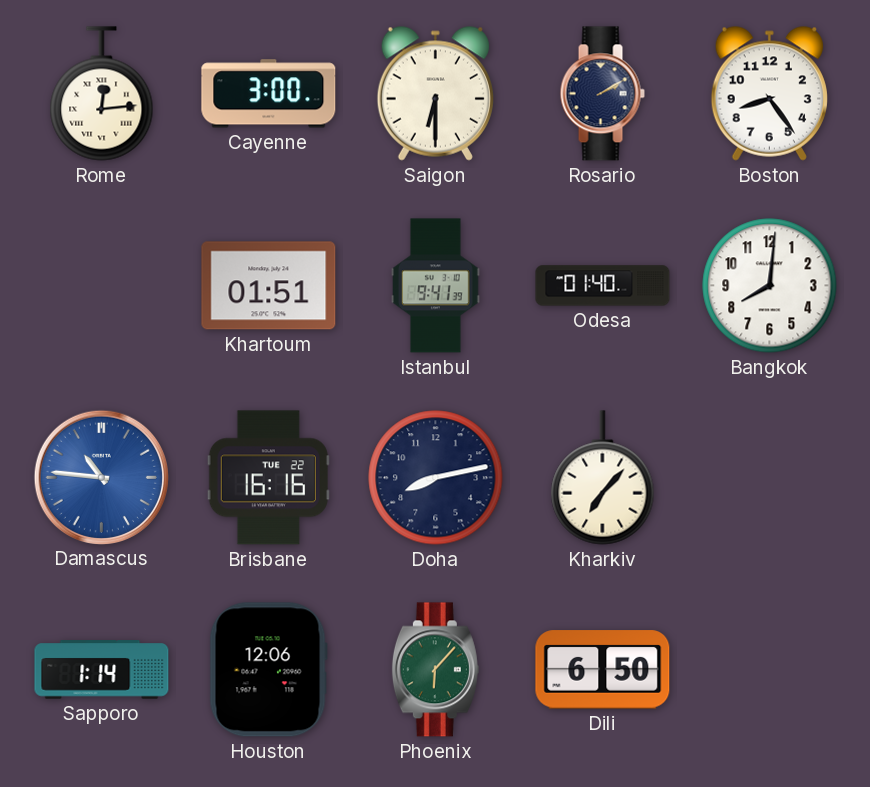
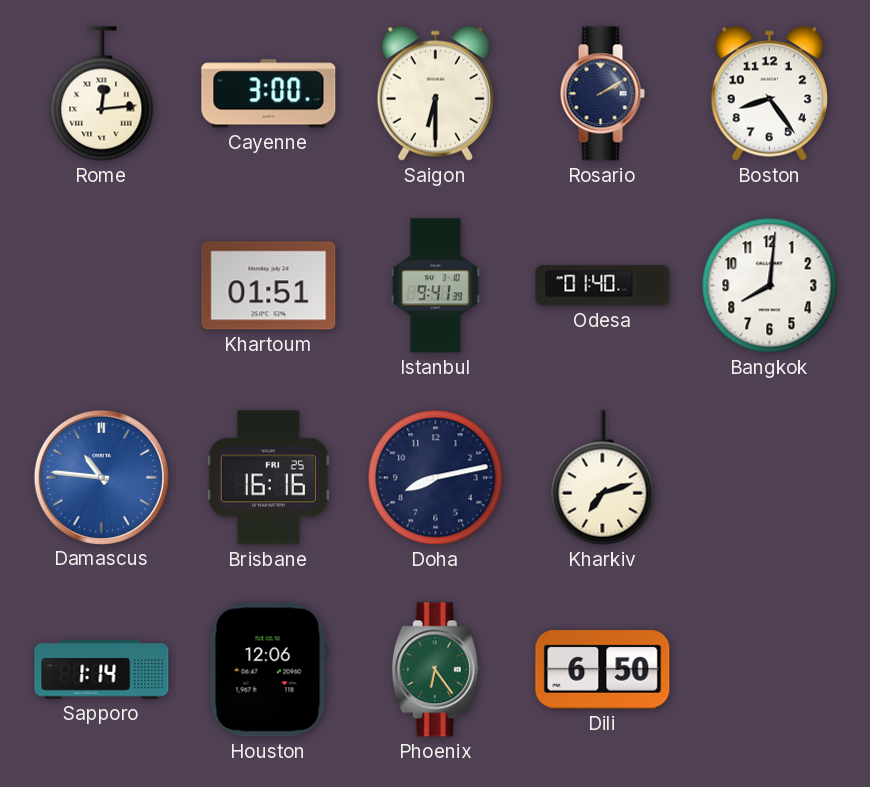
Brisbane date: TUE 22 -> FRI 25 (268, 478)
Kharkiv: 7:07 -> 7:12 (603, 478)
Phoenix: 6:07 -> 6:24 (435, 670)
